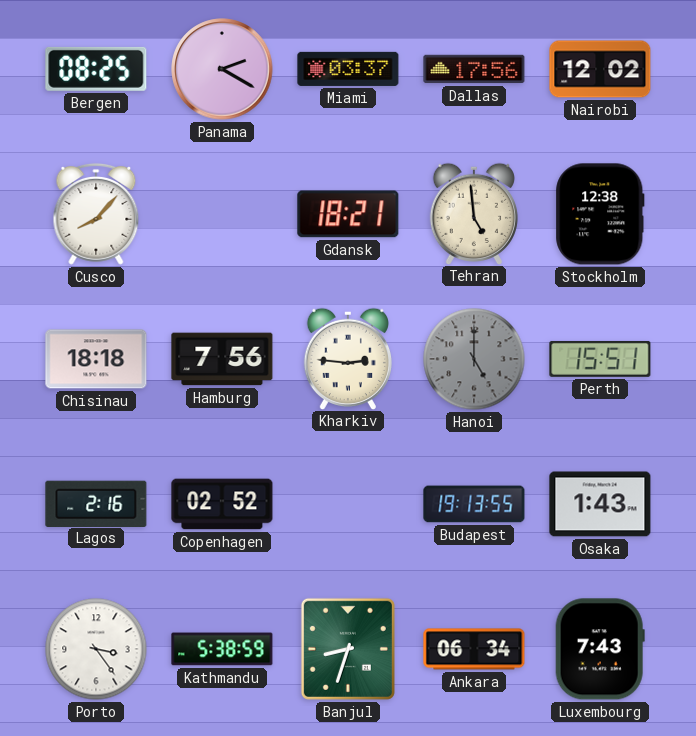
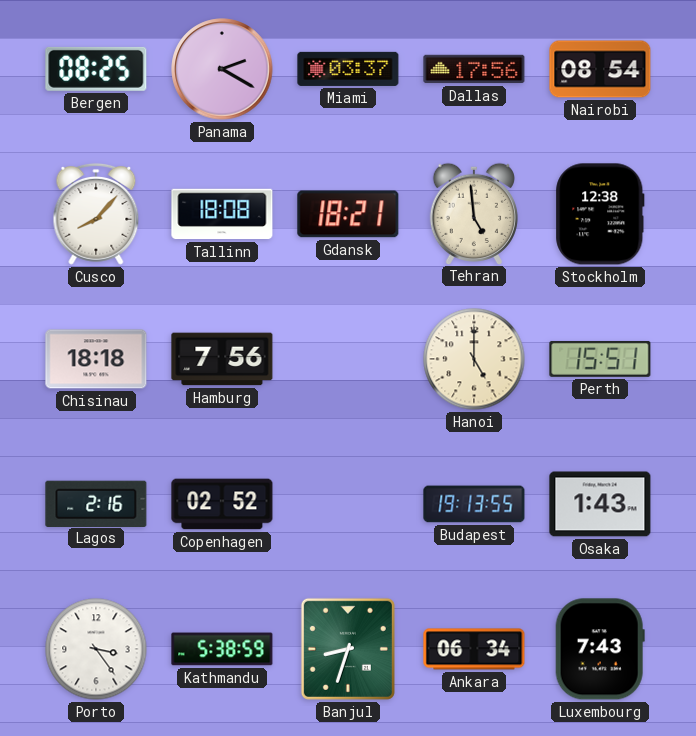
Nairobi: 12:02 -> 08:54 (600, 69)
Tallinn: none -> 18:08 (222, 214)
Kharkiv: 2:46 -> none (348, 358)
Hanoi dial: grey -> cream (474, 359)
